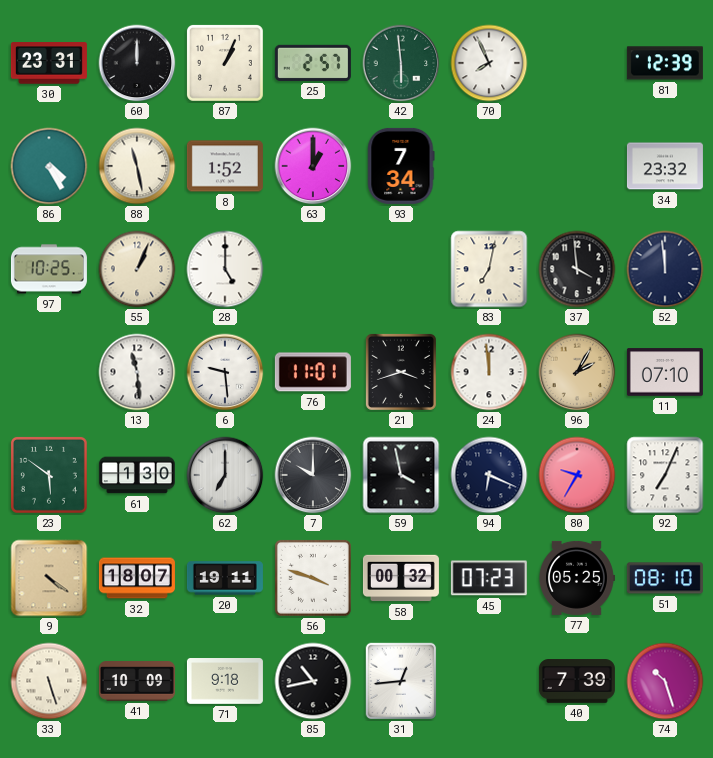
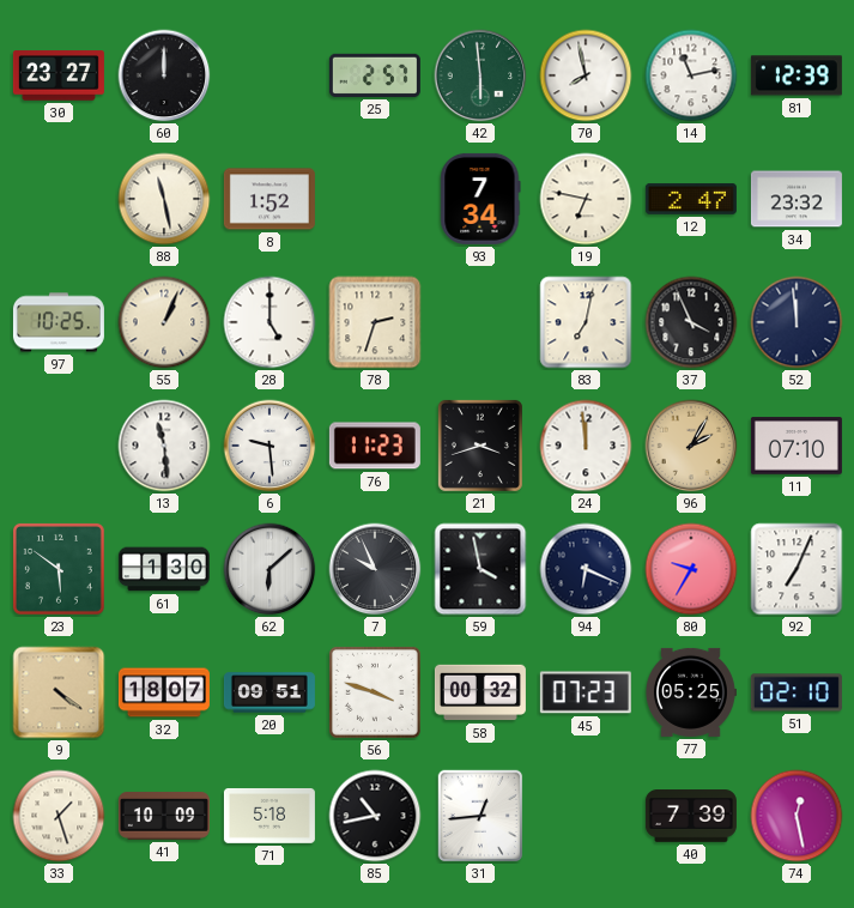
30: 23:31 -> 23:27 (59, 75)
87: 1:04 -> none (225, 63)
70: 7:56 -> 7:58 (586, 75)
14: none -> 11:13 (691, 75)
86: 4:25 -> none (49, 166)
63: 1:00 -> none (313, 166)
19: none -> 6:47 (586, 199)
12: none -> 2:47 (691, 199)
78: none -> 2:33 (375, 322)
37: 3:59 -> 3:56 (691, 322)
76: 11:01 -> 11:23 (375, 446)
62: 7:00 -> 6:08 (269, 569)
7: 10:00 -> 9:56 (375, 569)
20: 19:11 -> 09:51 (269, 692)
51: 08:10 -> 02:10 (797, 692)
33: 5:27 -> 1:27 (59, 816)
71: 9:18 -> 5:18 (269, 817)
74: 10:27 -> 12:28 (797, 816)
